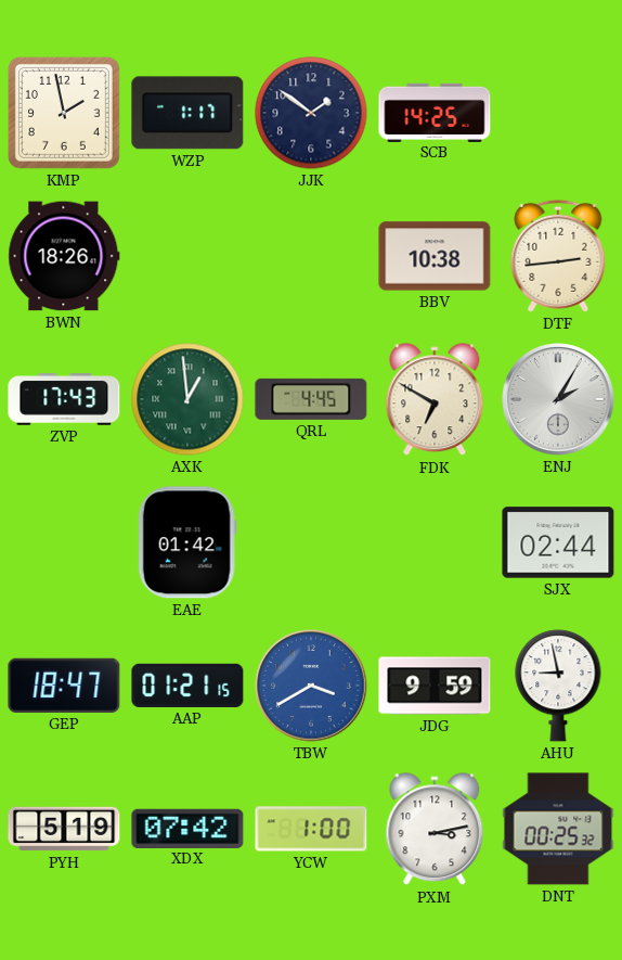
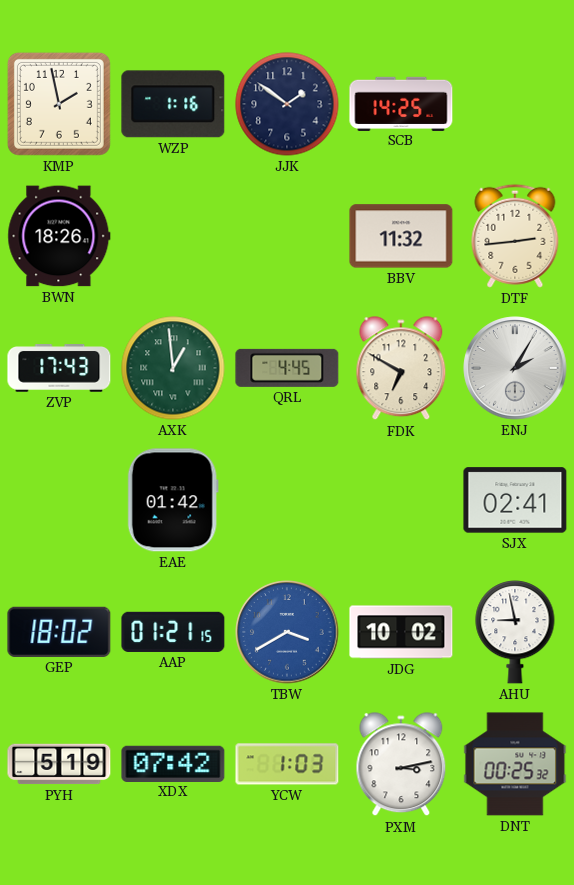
WZP: 1:17 -> 1:16 (173, 104)
BBV: 10:38 -> 11:32 (401, 236)
SJX: 02:44 -> 02:41 (515, 500)
GEP: 18:47 -> 18:02 (59, 632)
JDG: 9:59 -> 10:02 (401, 632)
YCW: 1:00 -> 1:03 (287, 764)
